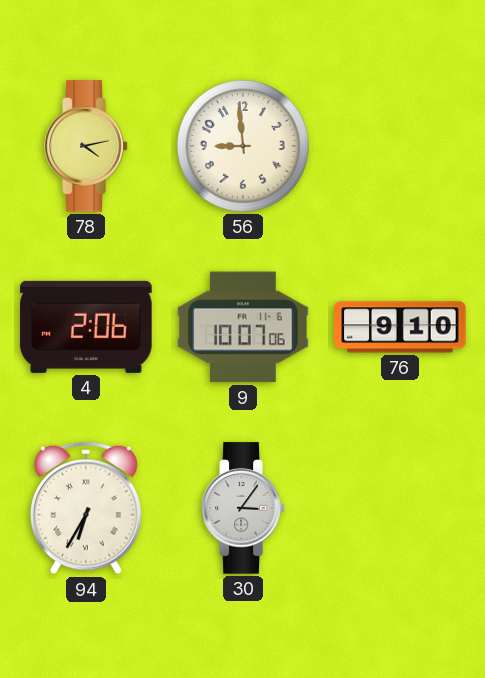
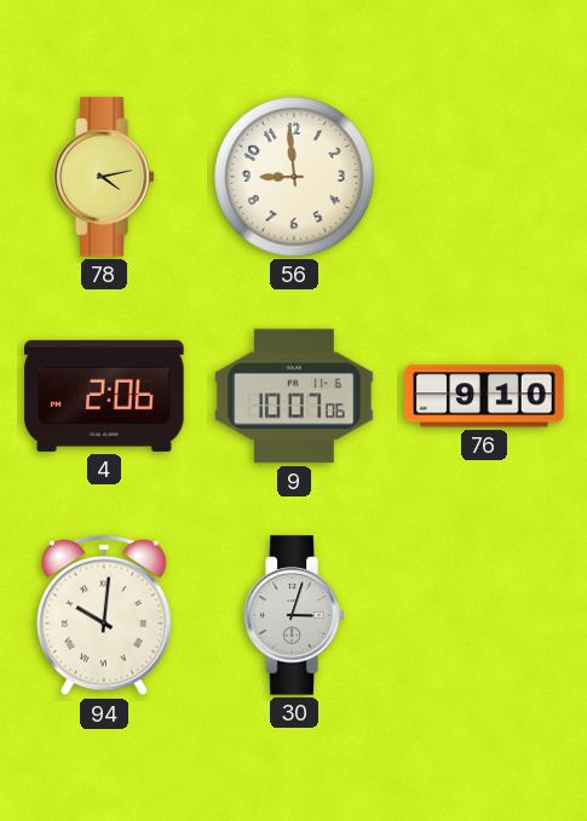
94: 6:35 -> 10:01 (104, 615)
30: 3:06 -> 3:03 (294, 615)
